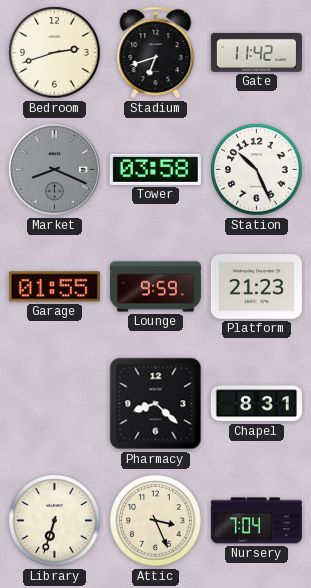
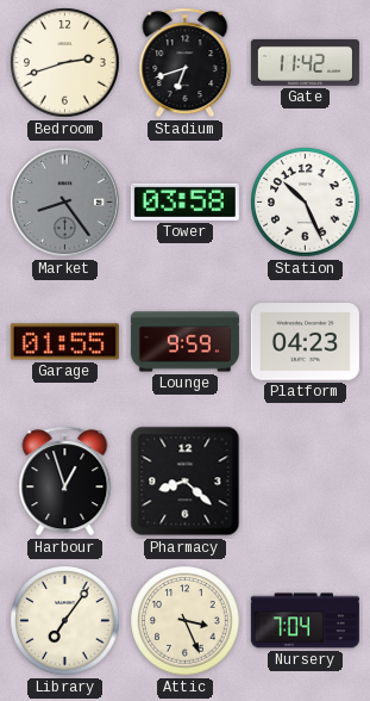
Market: 8:19 -> 8:24 (65, 203)
Platform: 21:23 -> 04:23 (305, 342)
Harbour: none -> 12:57 (65, 482)
Chapel: 8:31 -> none (256, 404)
Library: 6:33 -> 7:06 (65, 621)
